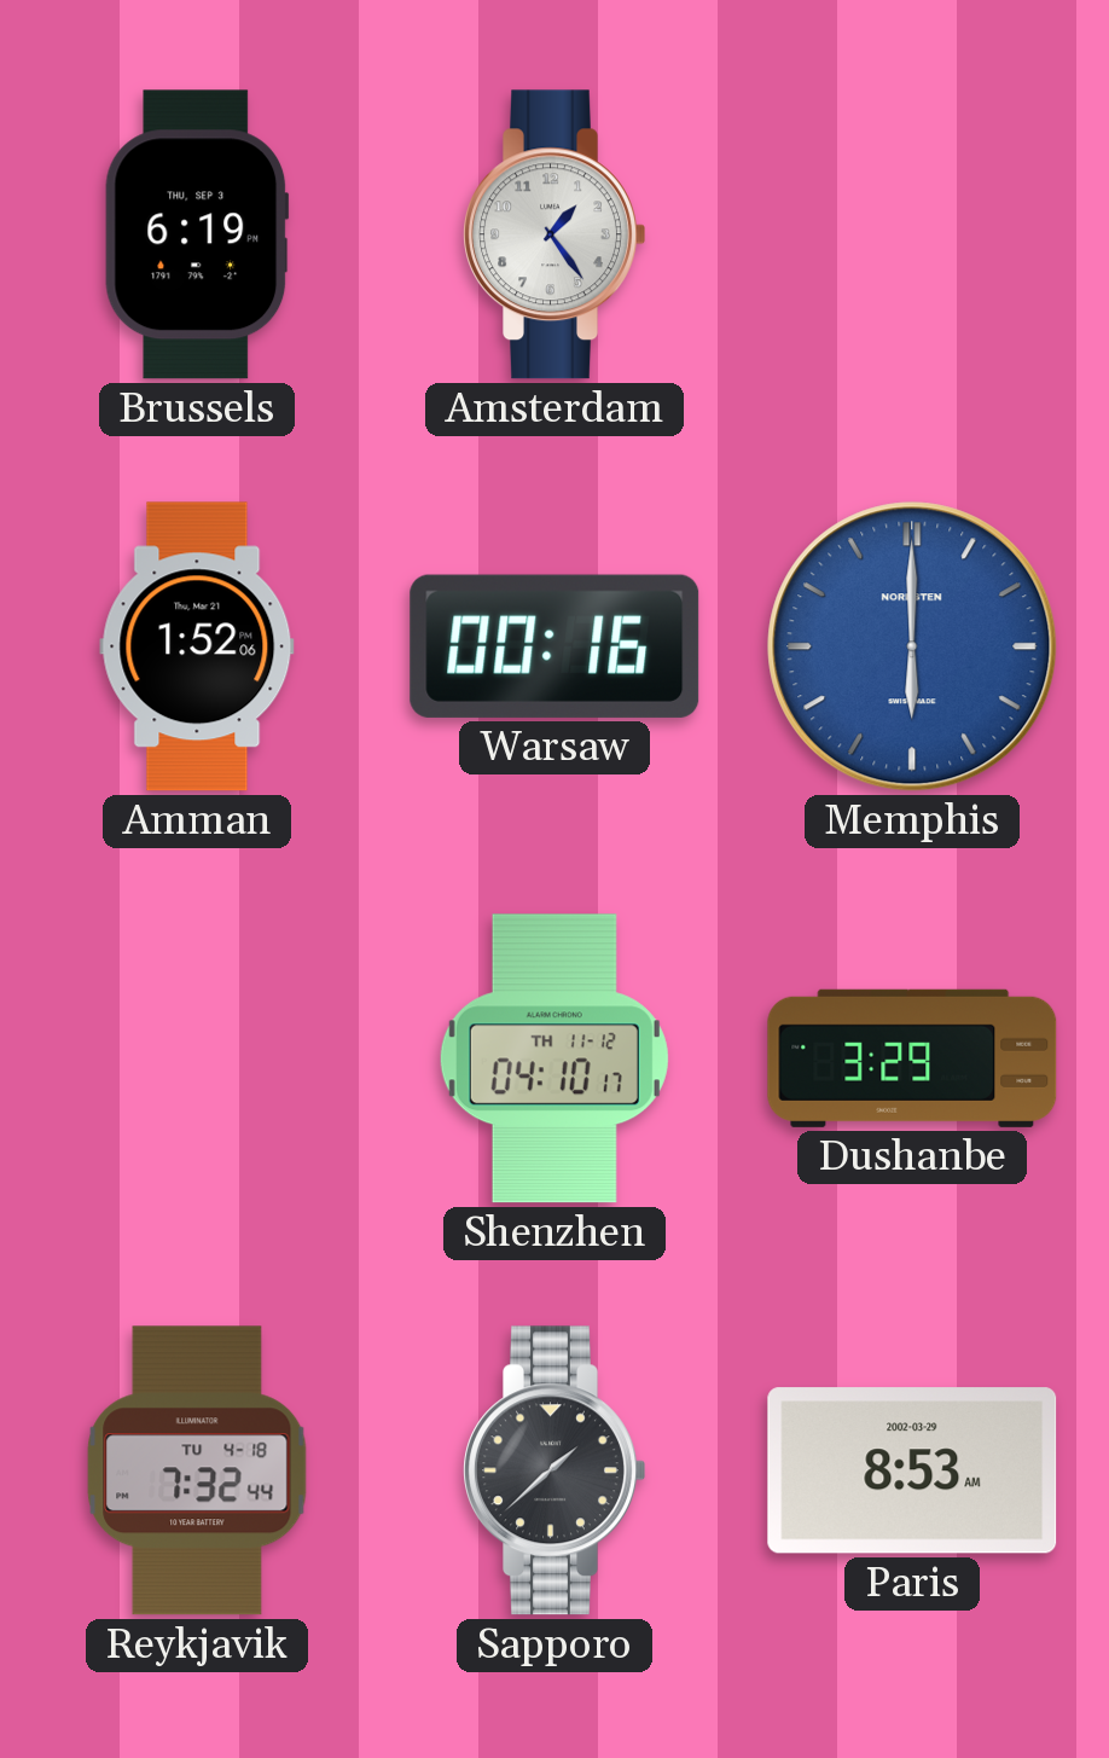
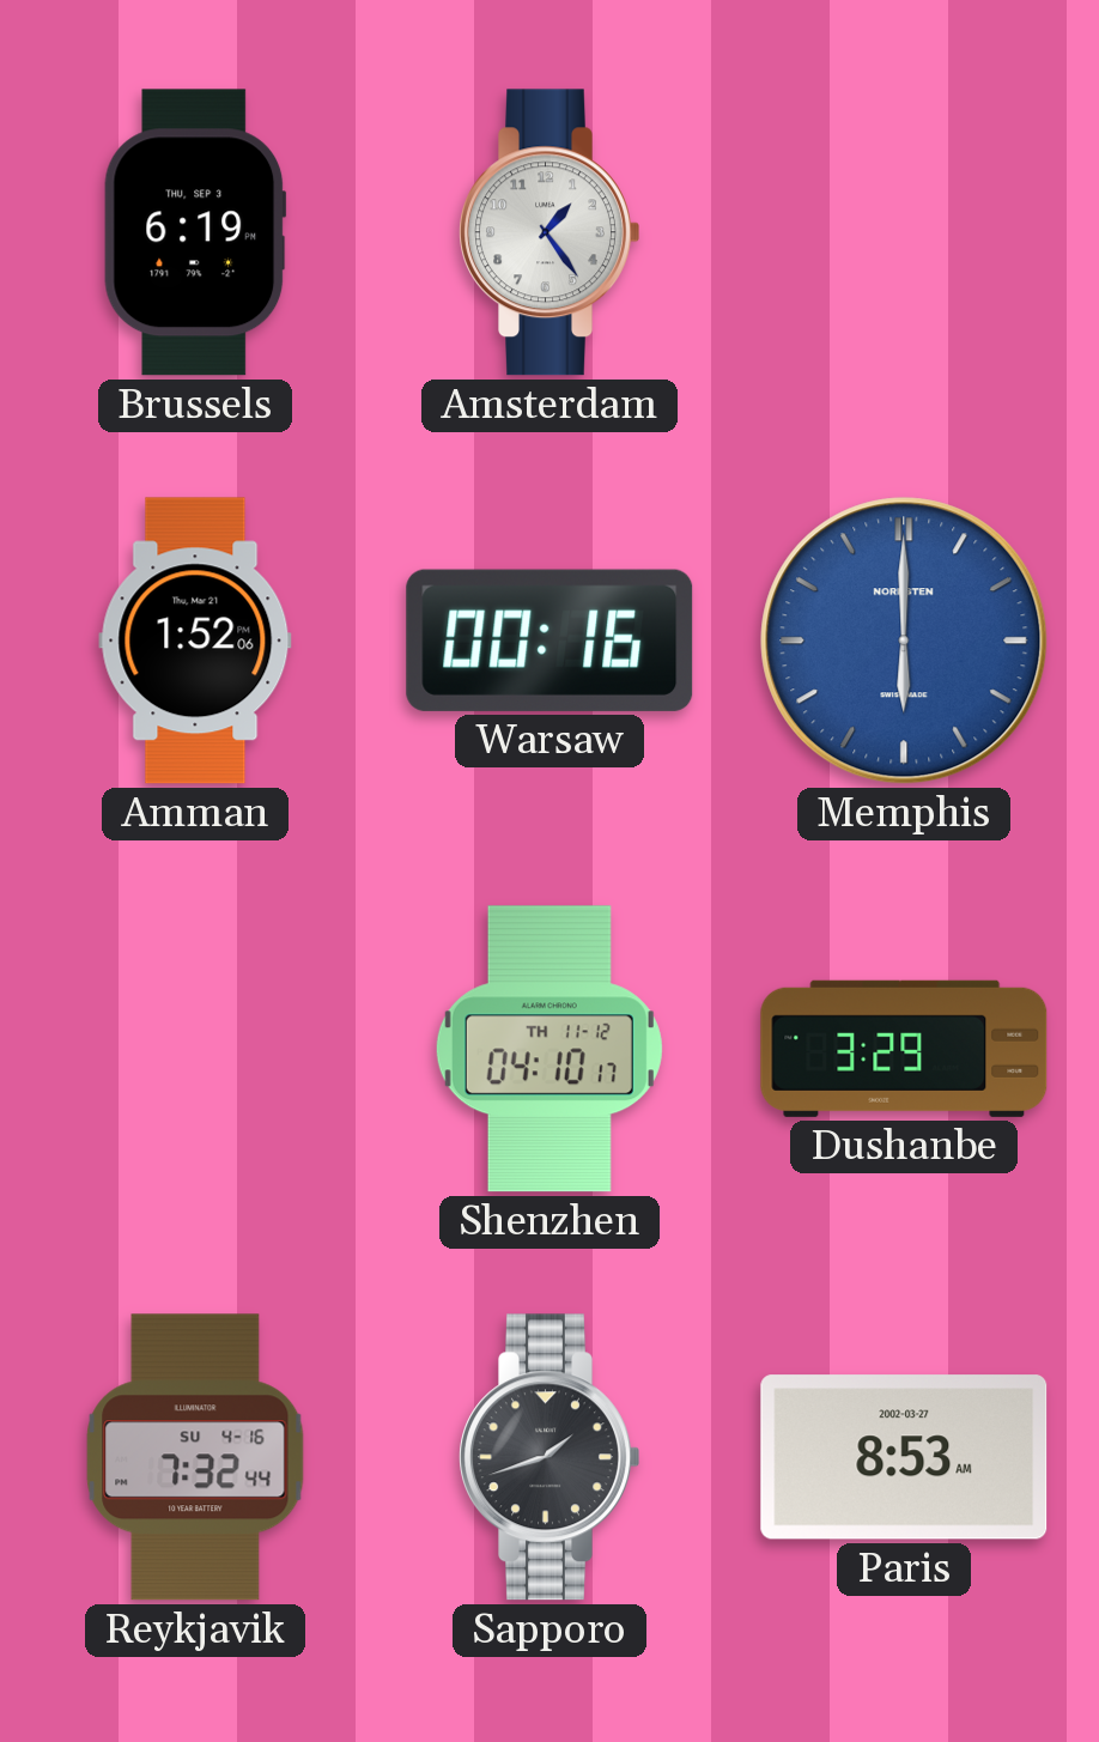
Reykjavik date: TU 4-18 -> SU 4-16 (195, 1457)
Sapporo: 1:38 -> 1:42 (549, 1457)
Paris date: 2002-03-29 -> 2002-03-27 (904, 1457)
